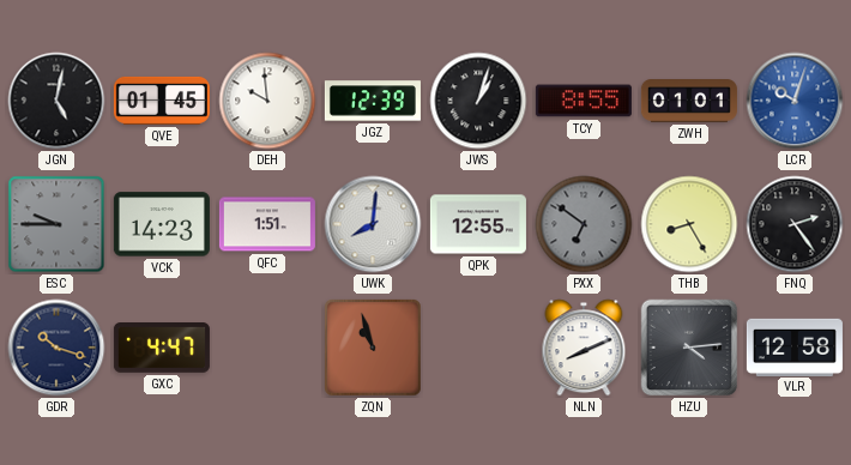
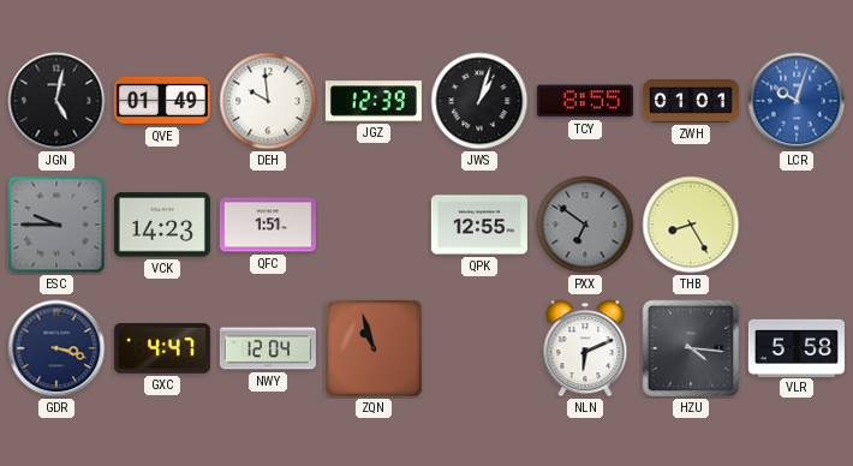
QVE: 01:45 -> 01:49 (162, 101)
UWK: 8:01 -> none (373, 224)
FNQ: 2:24 -> none (795, 224)
GDR: 10:18 -> 3:18 (56, 348)
NWY: none -> 12:04 (268, 348)
NLN: 8:11 -> 6:11 (585, 348)
HZU: 4:14 -> 4:16 (691, 348)
VLR: 12:58 -> 5:58 (797, 347)
